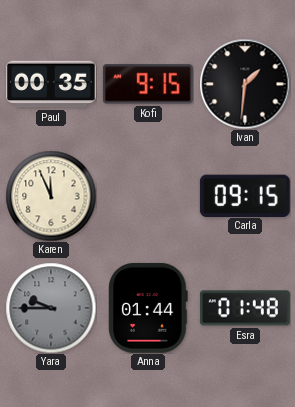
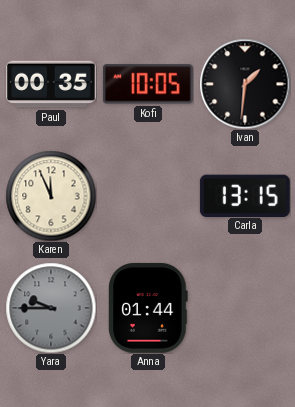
Kofi: 9:15 -> 10:05 (148, 84)
Carla: 09:15 -> 13:15 (245, 195)
Esra: 01:48 -> none (245, 308)
